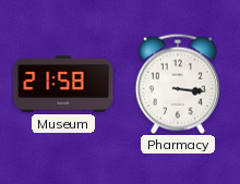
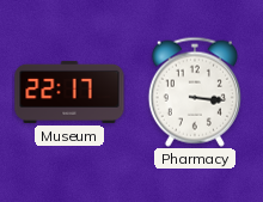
Museum: 21:58 -> 22:17 (69, 92)
